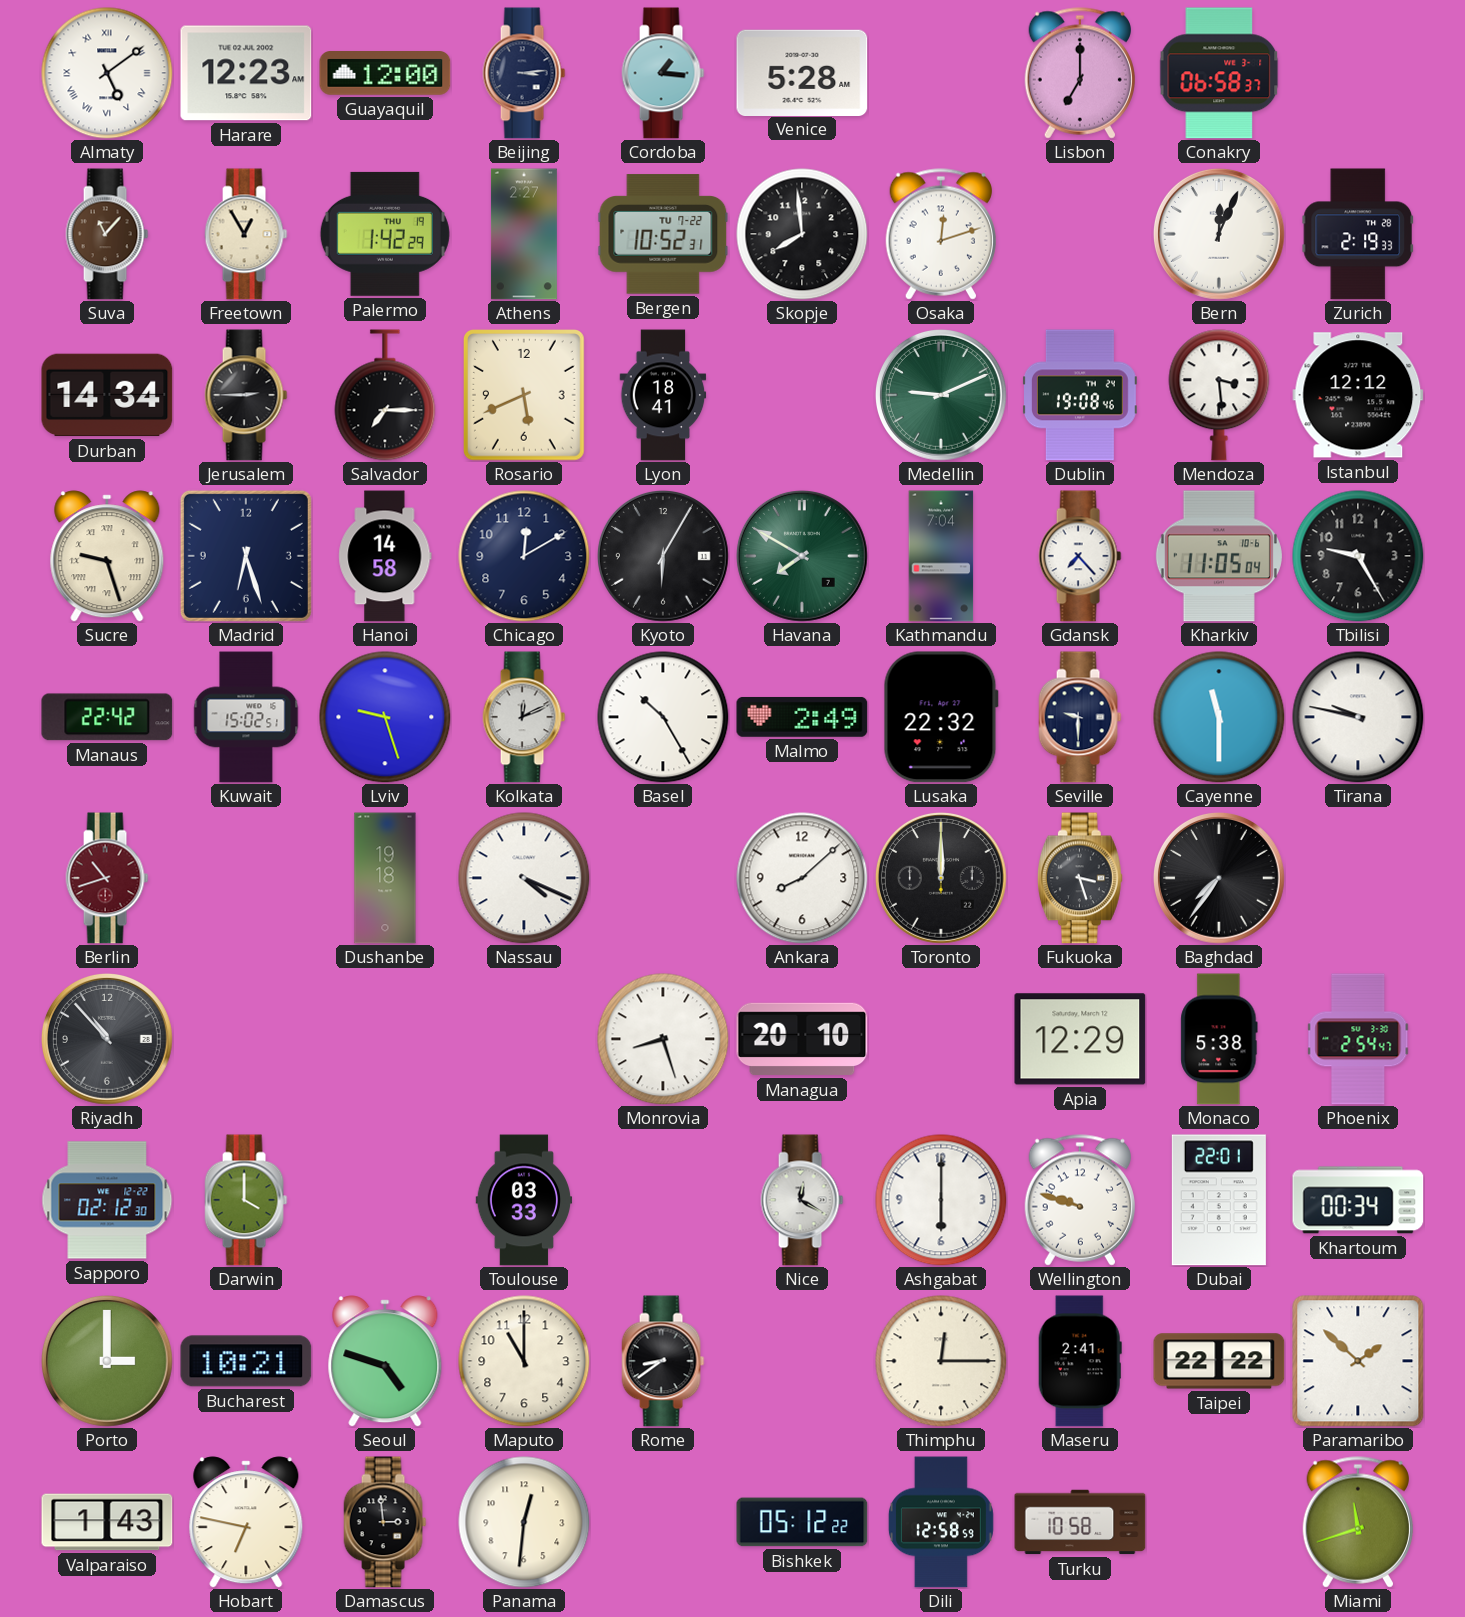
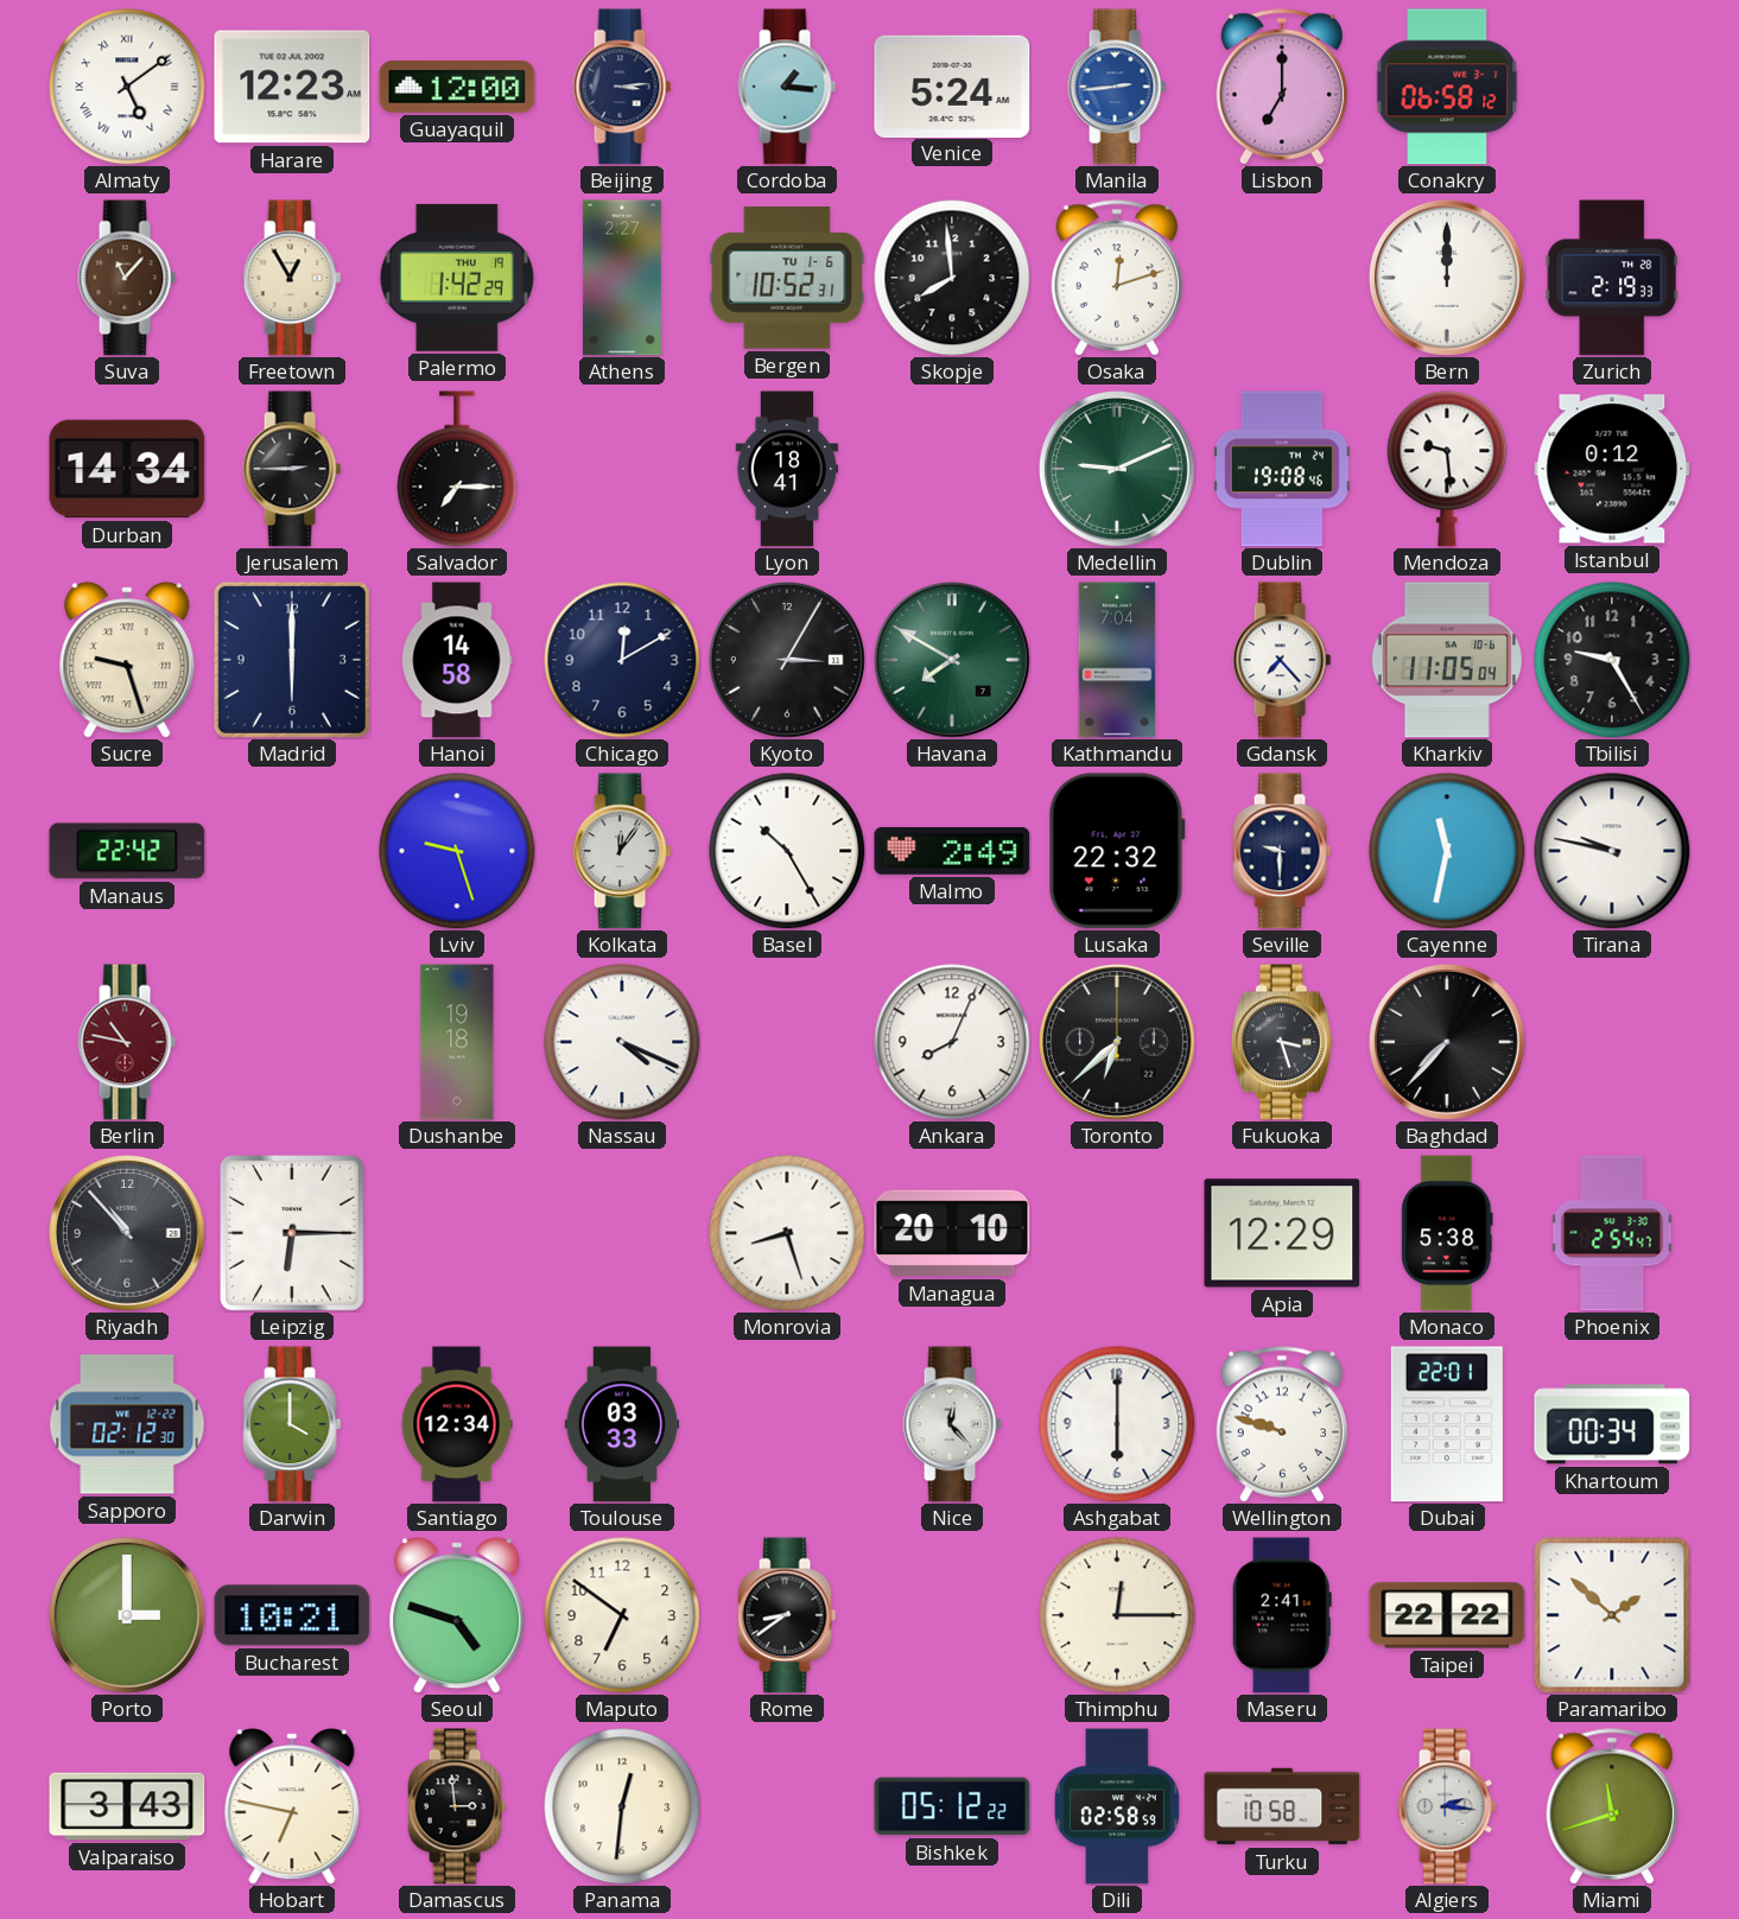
Venice: 5:28 -> 5:24 (952, 85)
Manila: none -> 2:44 (1117, 87)
Conakry: 06:58:37 -> 06:58:12 (1447, 87)
Bergen date: TU 7-22 -> TU 1-6 (787, 278)
Bern: 12:04 -> 12:00 (1447, 278)
Rosario: 5:41 -> none (525, 396)
Mendoza: 3:29 -> 9:29 (1447, 469)
Istanbul: 12:12 -> 0:12 (1612, 469)
Madrid: 6:27 -> 6:00 (292, 660)
Kyoto: 6:05 -> 3:05 (787, 660)
Kuwait: 15:02 -> none (246, 717)
Kolkata: 12:11 -> 12:06 (622, 851)
Cayenne: 11:30 -> 11:32 (1447, 851)
Berlin: 10:42 -> 10:47 (127, 1042)
Ankara: 8:08 -> 8:04 (952, 1042)
Toronto: 12:00 -> 6:38 (1117, 1042)
Baghdad: 7:36 -> 7:37 (1447, 1042)
Leipzig: none -> 6:15 (293, 1234)
Santiago: none -> 12:34 (457, 1424)
Nice: 12:20 -> 12:23 (952, 1424)
Maputo: 11:00 -> 6:51 (622, 1615)
Valparaiso: 1:43 -> 3:43 (127, 1806)
Dili: 12:58 -> 02:58 (1117, 1806)
Algiers: none -> 2:16 (1447, 1806)
